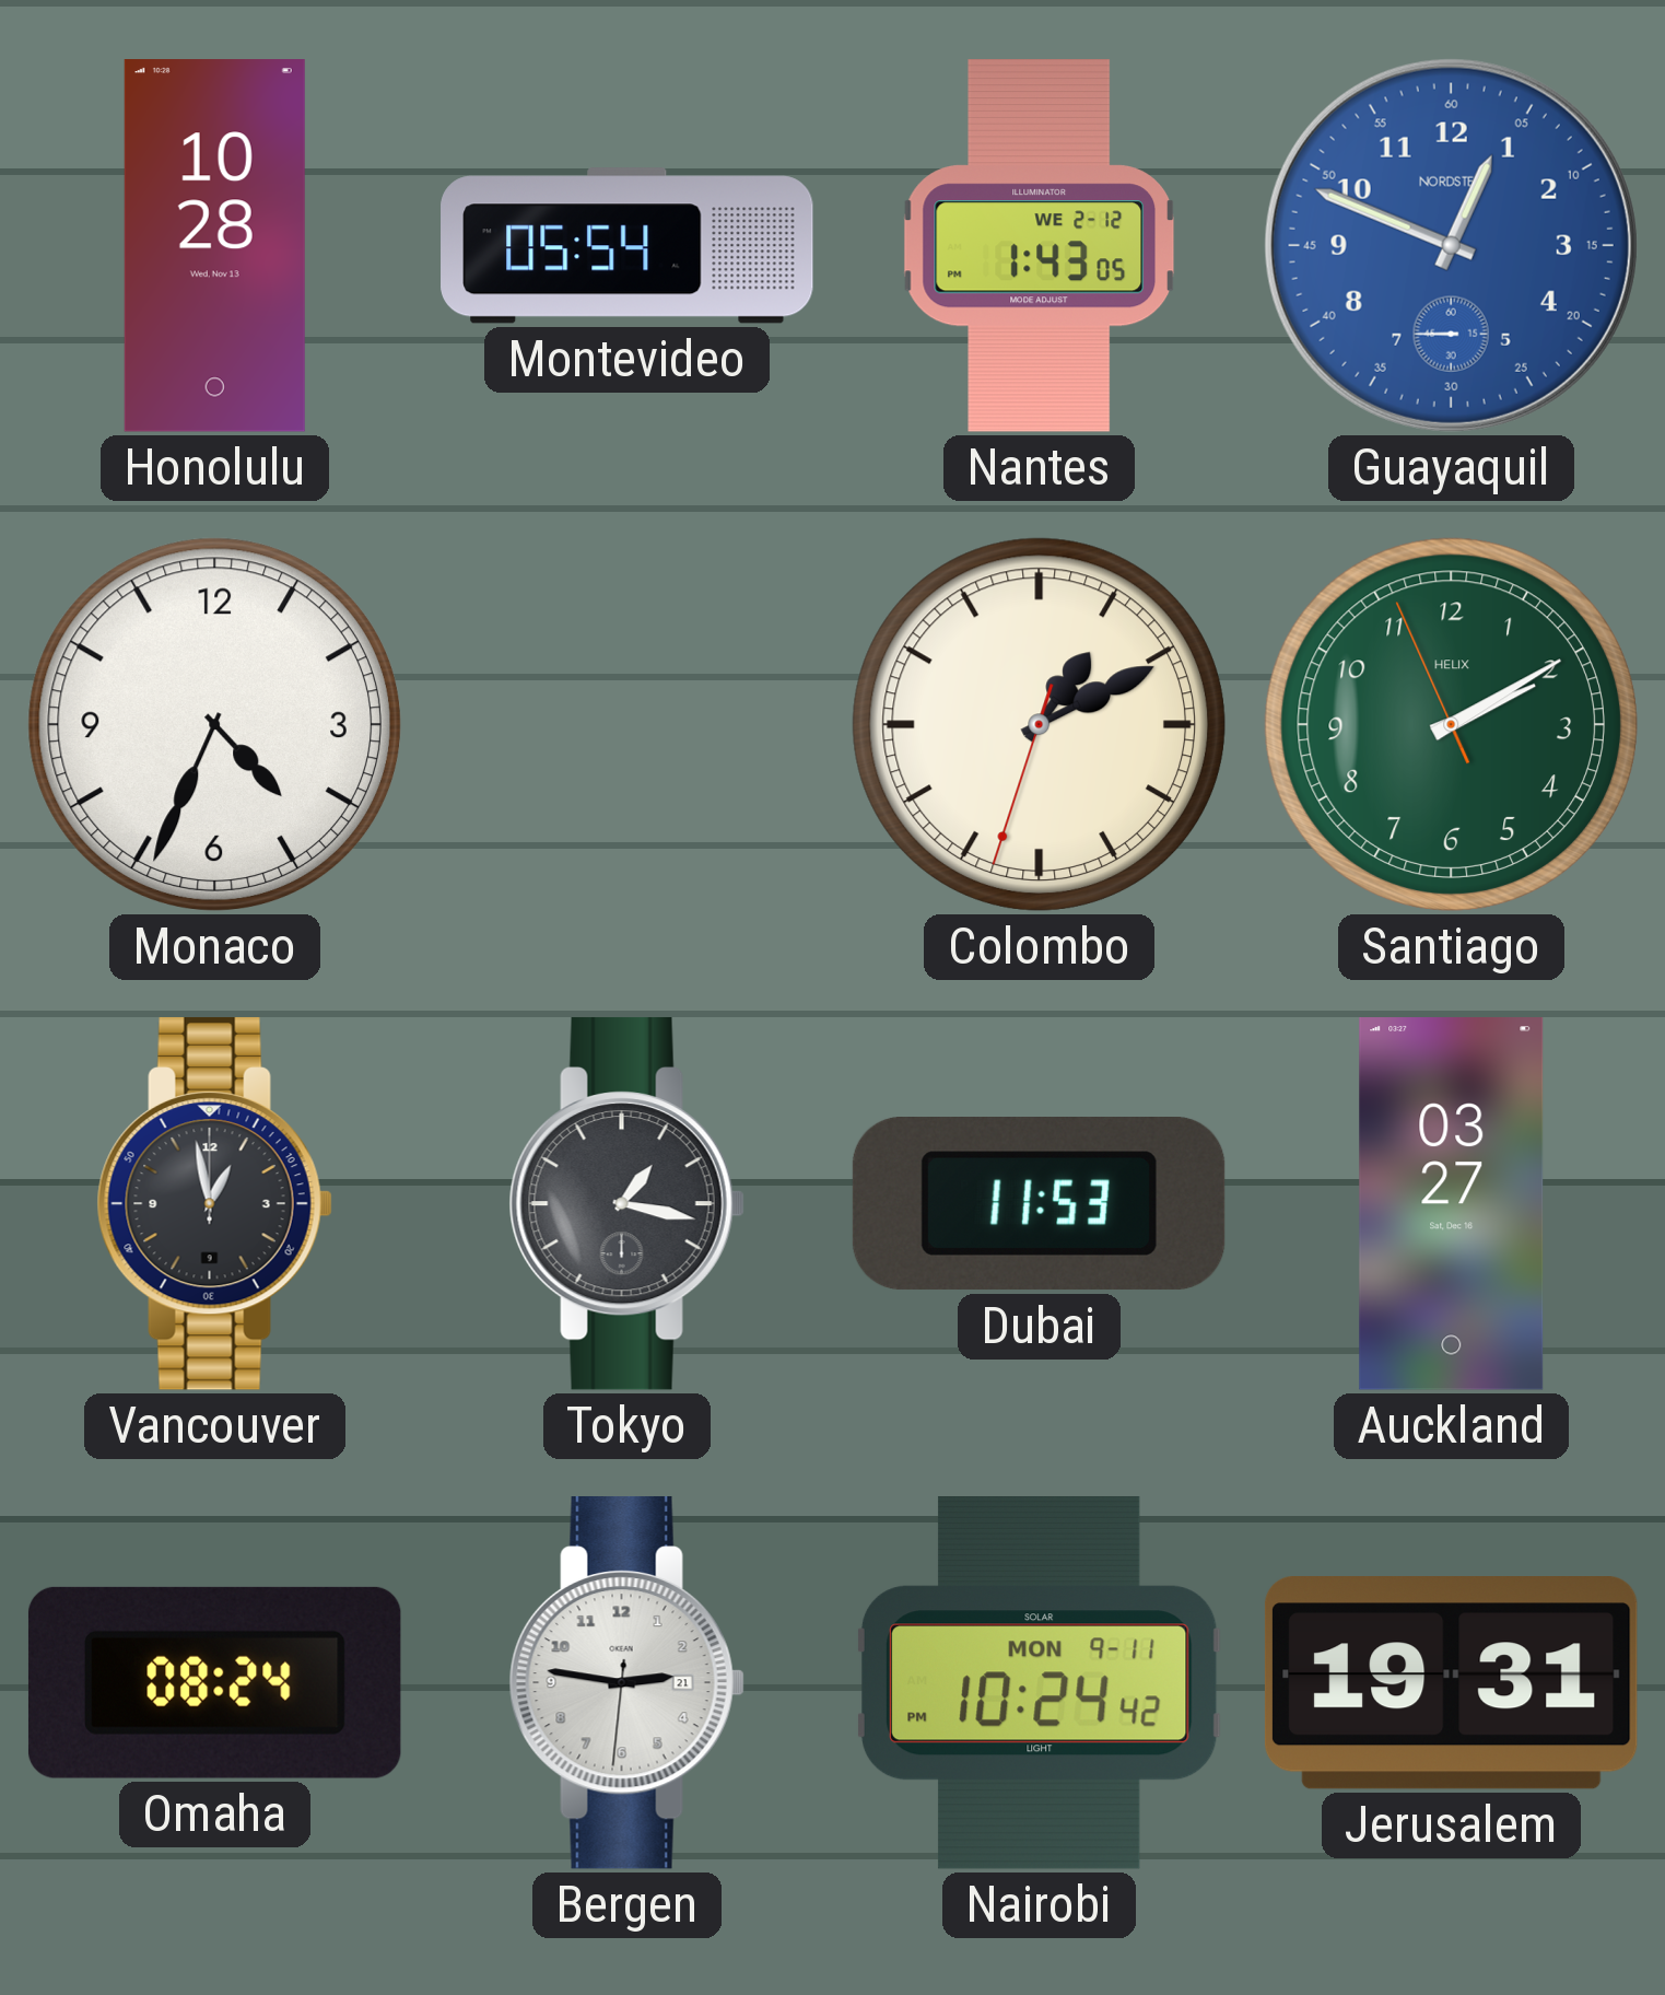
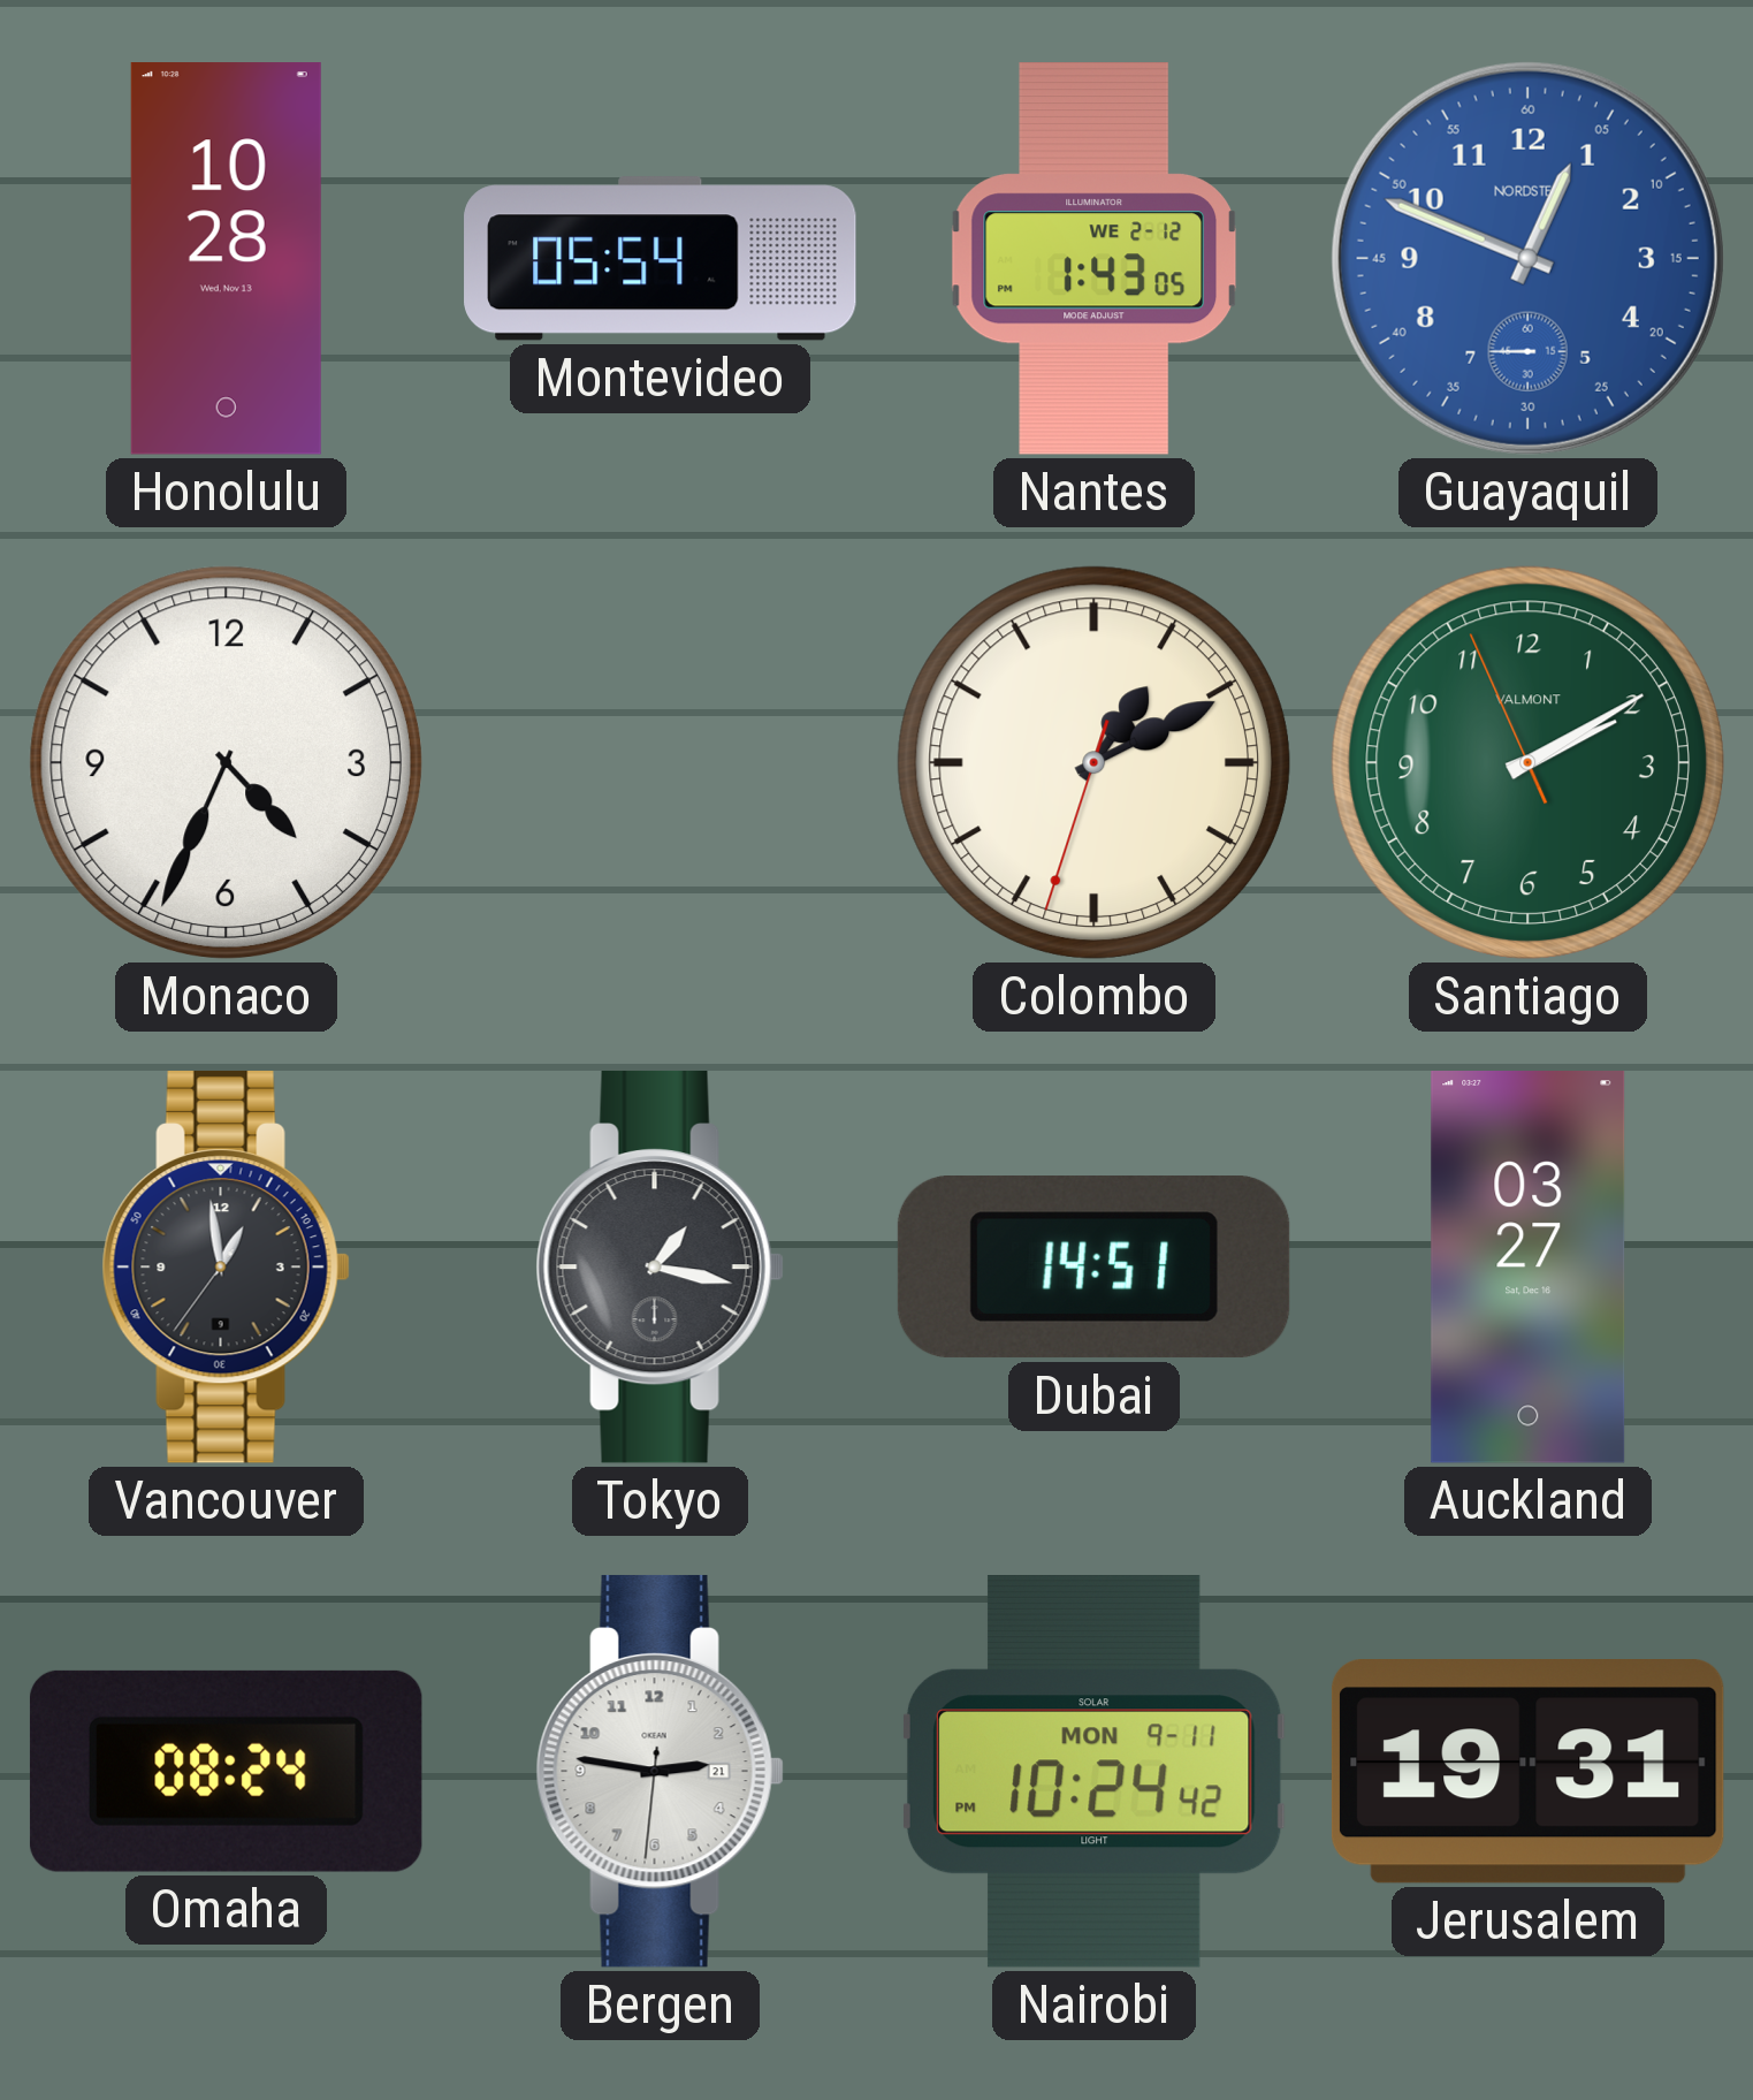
Santiago brand: HELIX -> VALMONT (1527, 762)
Vancouver: 12:58:00 -> 12:58:36 (226, 1266)
Dubai: 11:53 -> 14:51 (1093, 1268)
